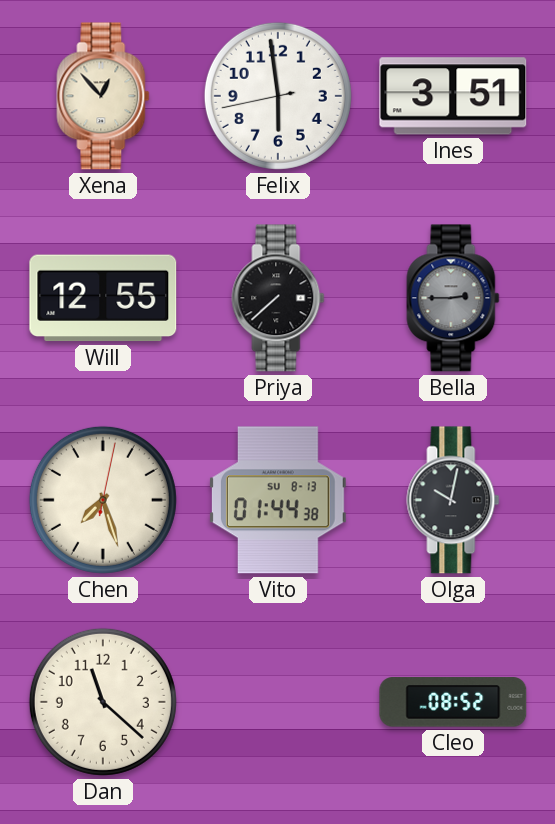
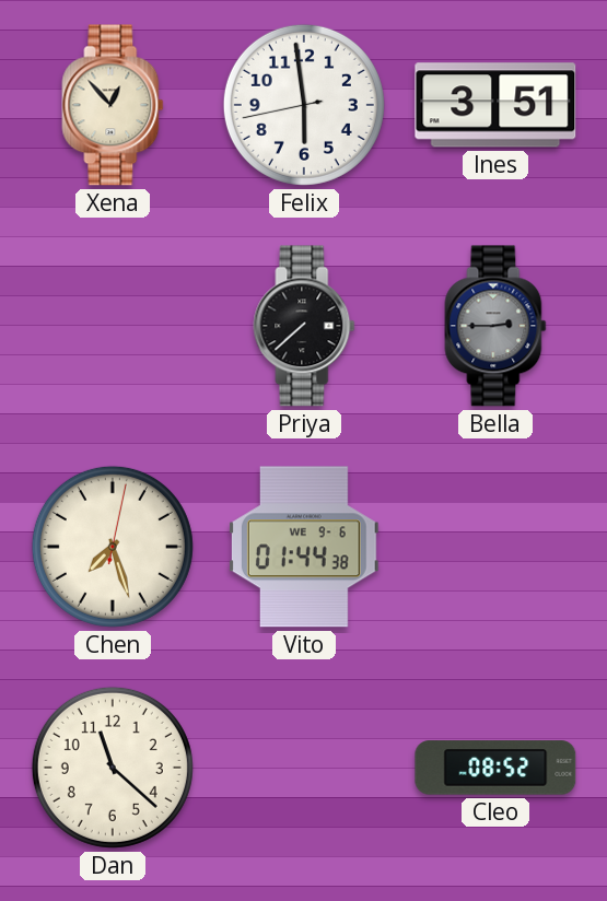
Will: 12:55 -> none (103, 298)
Vito date: SU 8-13 -> WE 9-6 (304, 547)
Olga: 10:02 -> none (453, 500)
